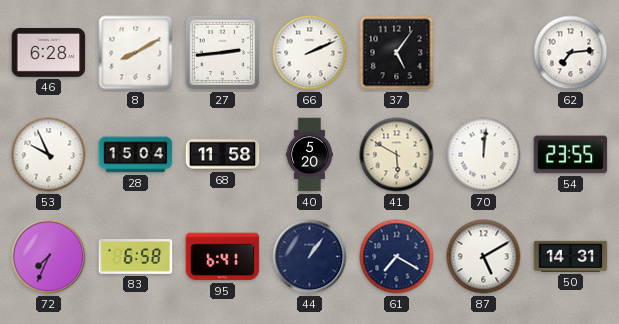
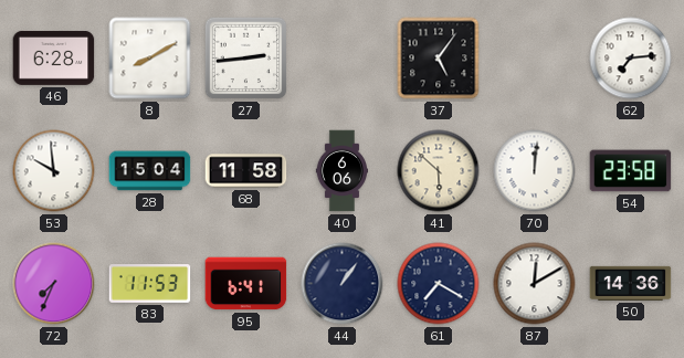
66: 2:11 -> none (310, 53)
53: 9:56 -> 9:59 (54, 171)
40: 5:20 -> 6:06 (341, 171)
41: 5:50 -> 5:52 (439, 171)
54: 23:55 -> 23:58 (631, 171)
83: 6:58 -> 11:53 (150, 284)
87: 5:10 -> 12:10 (535, 284)
50: 14:31 -> 14:36 (631, 283)
